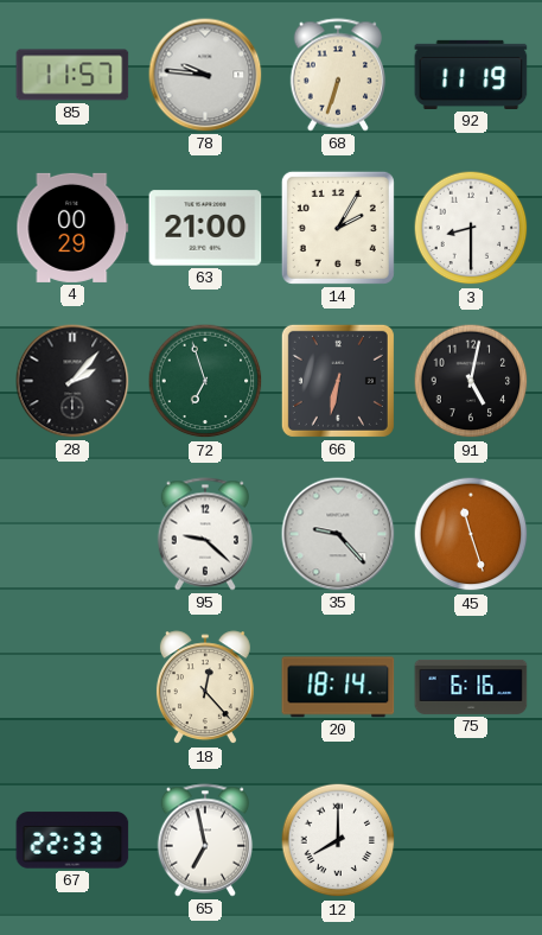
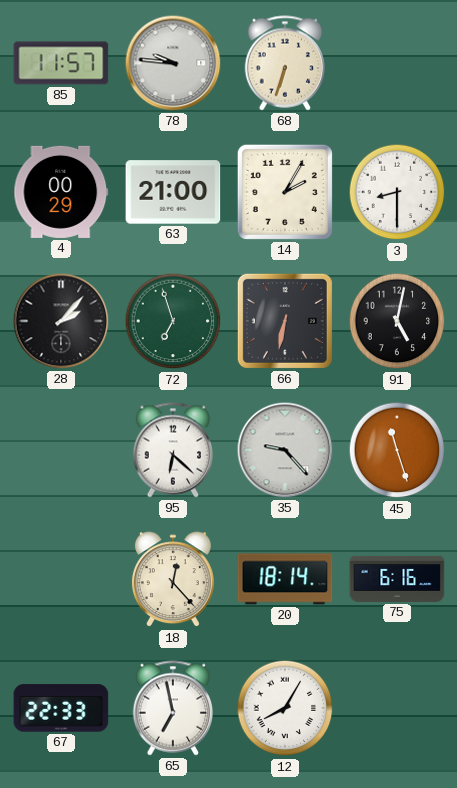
92: 11:19 -> none (471, 75)
95: 9:22 -> 6:22 (173, 450)
12: 8:00 -> 8:05 (285, 708)
